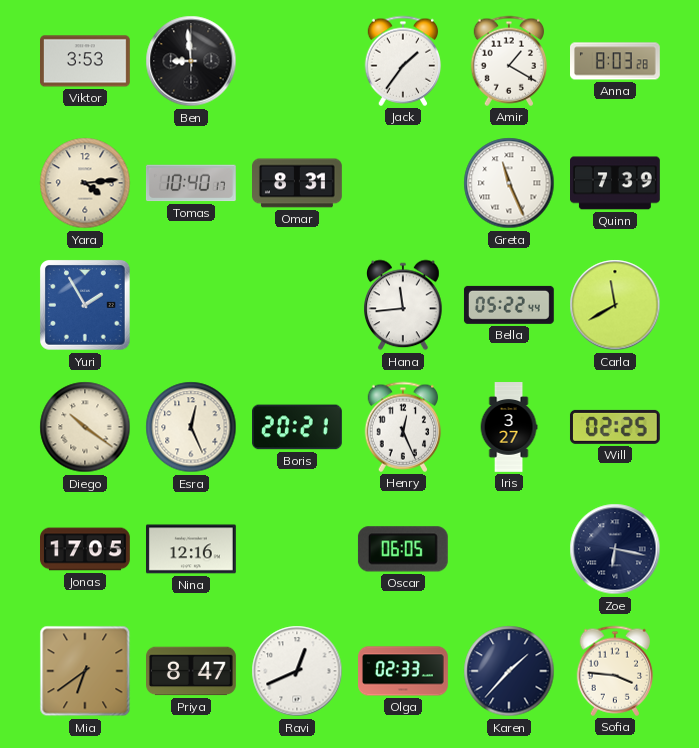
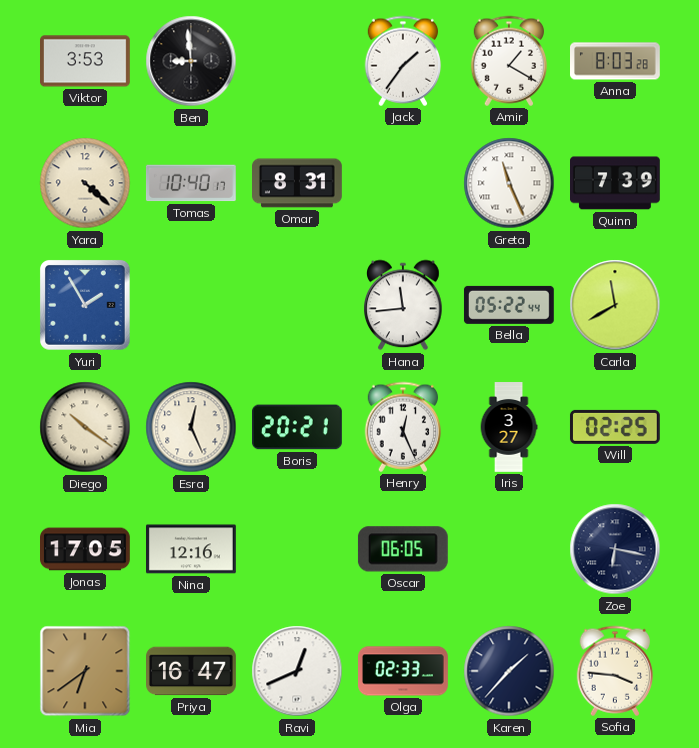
Yara: 4:14 -> 4:22 (85, 183)
Priya: 8:47 -> 16:47 (192, 671)
